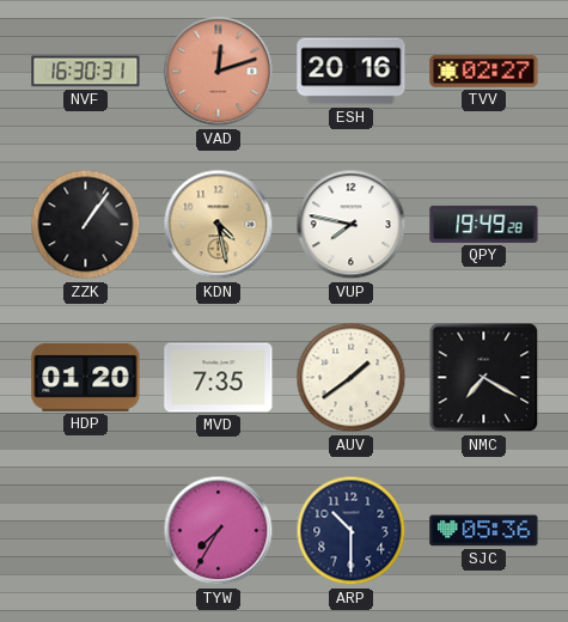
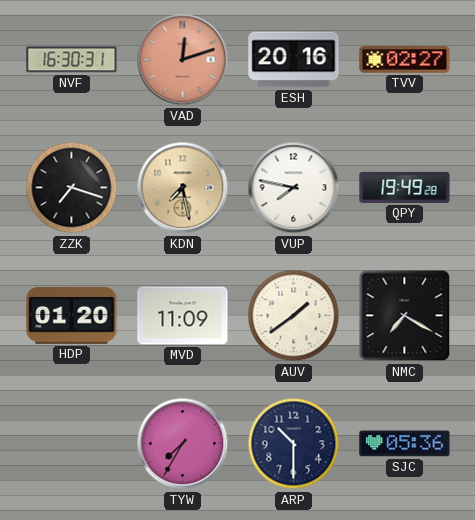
ZZK: 1:06 -> 7:18 (72, 188)
KDN: 4:28 -> 7:28 (183, 188)
MVD: 7:35 -> 11:09 (183, 316)
